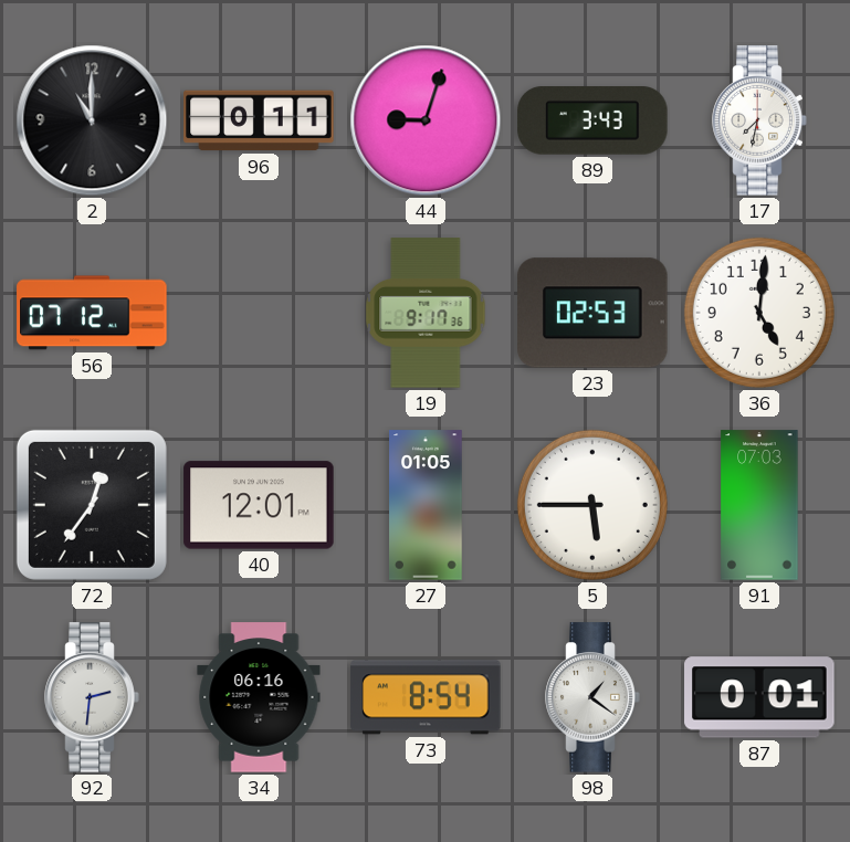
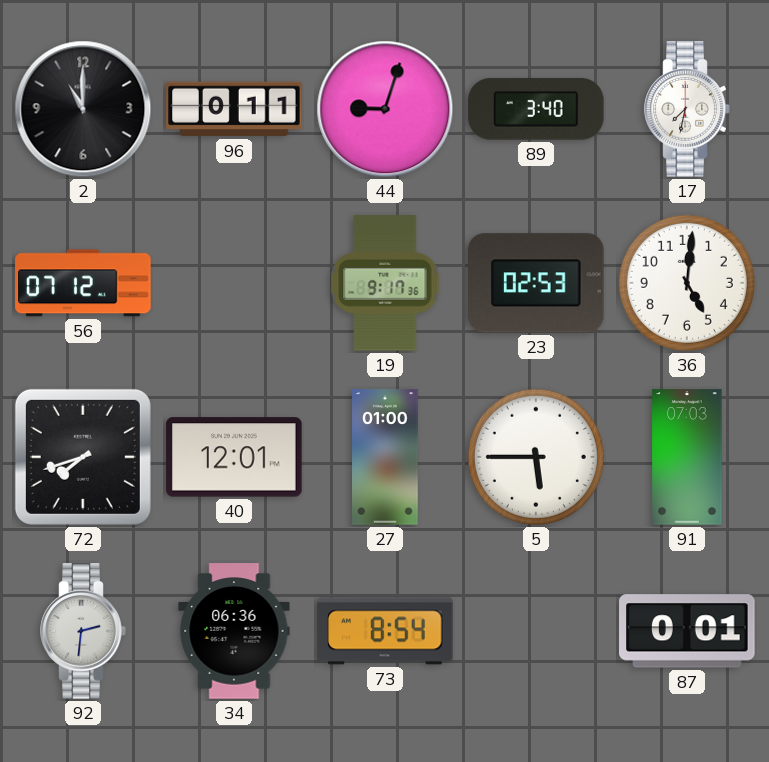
89: 3:43 -> 3:40 (536, 109)
72: 12:36 -> 7:42 (83, 457)
27: 01:05 -> 01:00 (385, 457)
34: 06:16 -> 06:36 (234, 631)
98: 1:21 -> none (592, 697)
